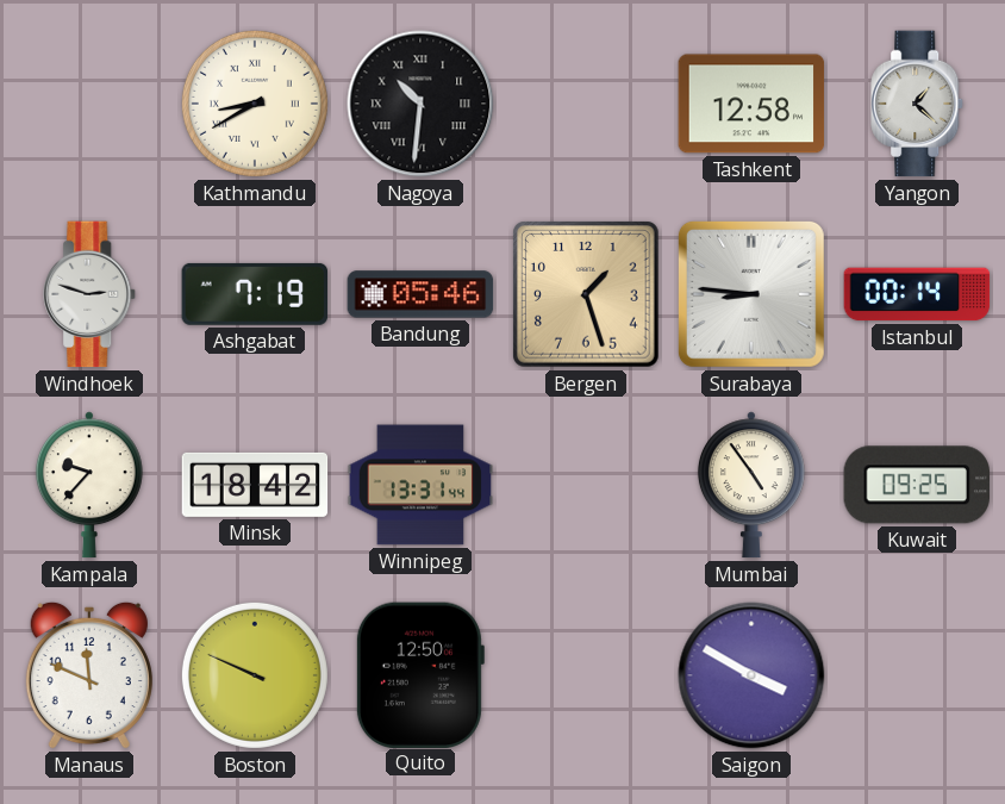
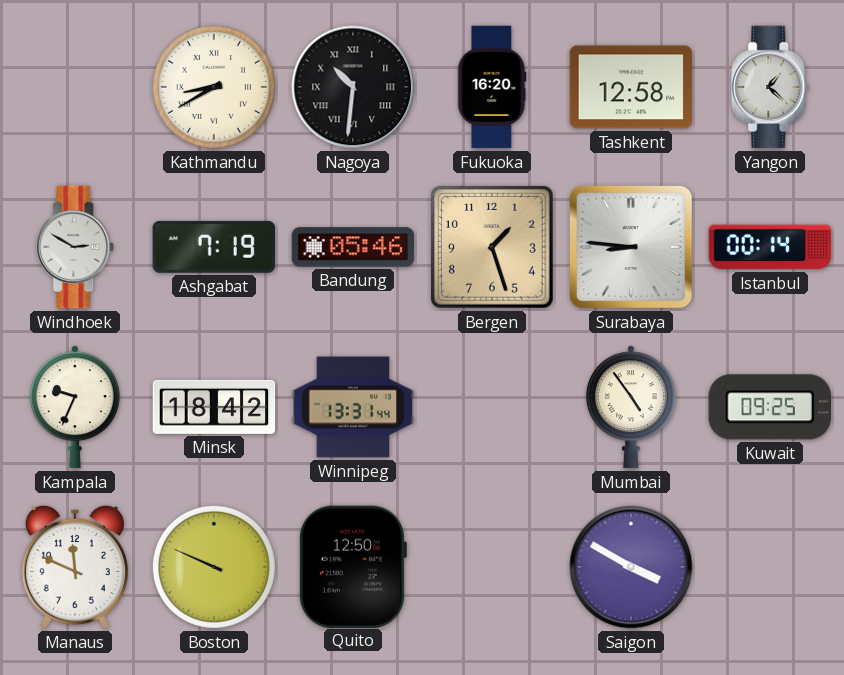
Fukuoka: none -> 16:20 (492, 87)
Windhoek: 2:48 -> 2:50 (76, 247)
Kampala: 9:37 -> 9:34 (75, 407)
